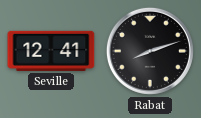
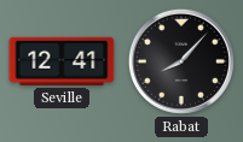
Rabat: 8:12 -> 8:07 (181, 61)
